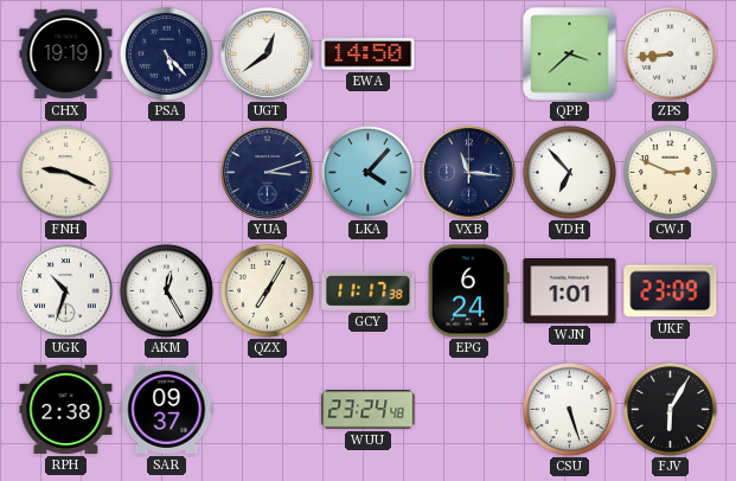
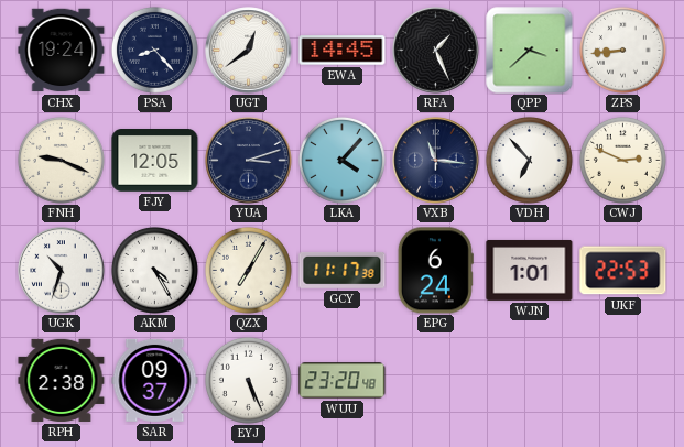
CHX: 19:19 -> 19:24 (62, 51)
PSA: 5:23 -> 8:23 (154, 50)
EWA: 14:50 -> 14:45 (343, 51)
RFA: none -> 1:26 (436, 51)
FJY: none -> 12:05 (155, 161)
AKM: 12:25 -> 4:25 (154, 270)
UKF: 23:09 -> 22:53 (623, 271)
EYJ: none -> 5:26 (248, 380)
WUU: 23:24 -> 23:20 (343, 381)
CSU: 5:27 -> none (569, 409)
FJV: 6:05 -> none (670, 409)
